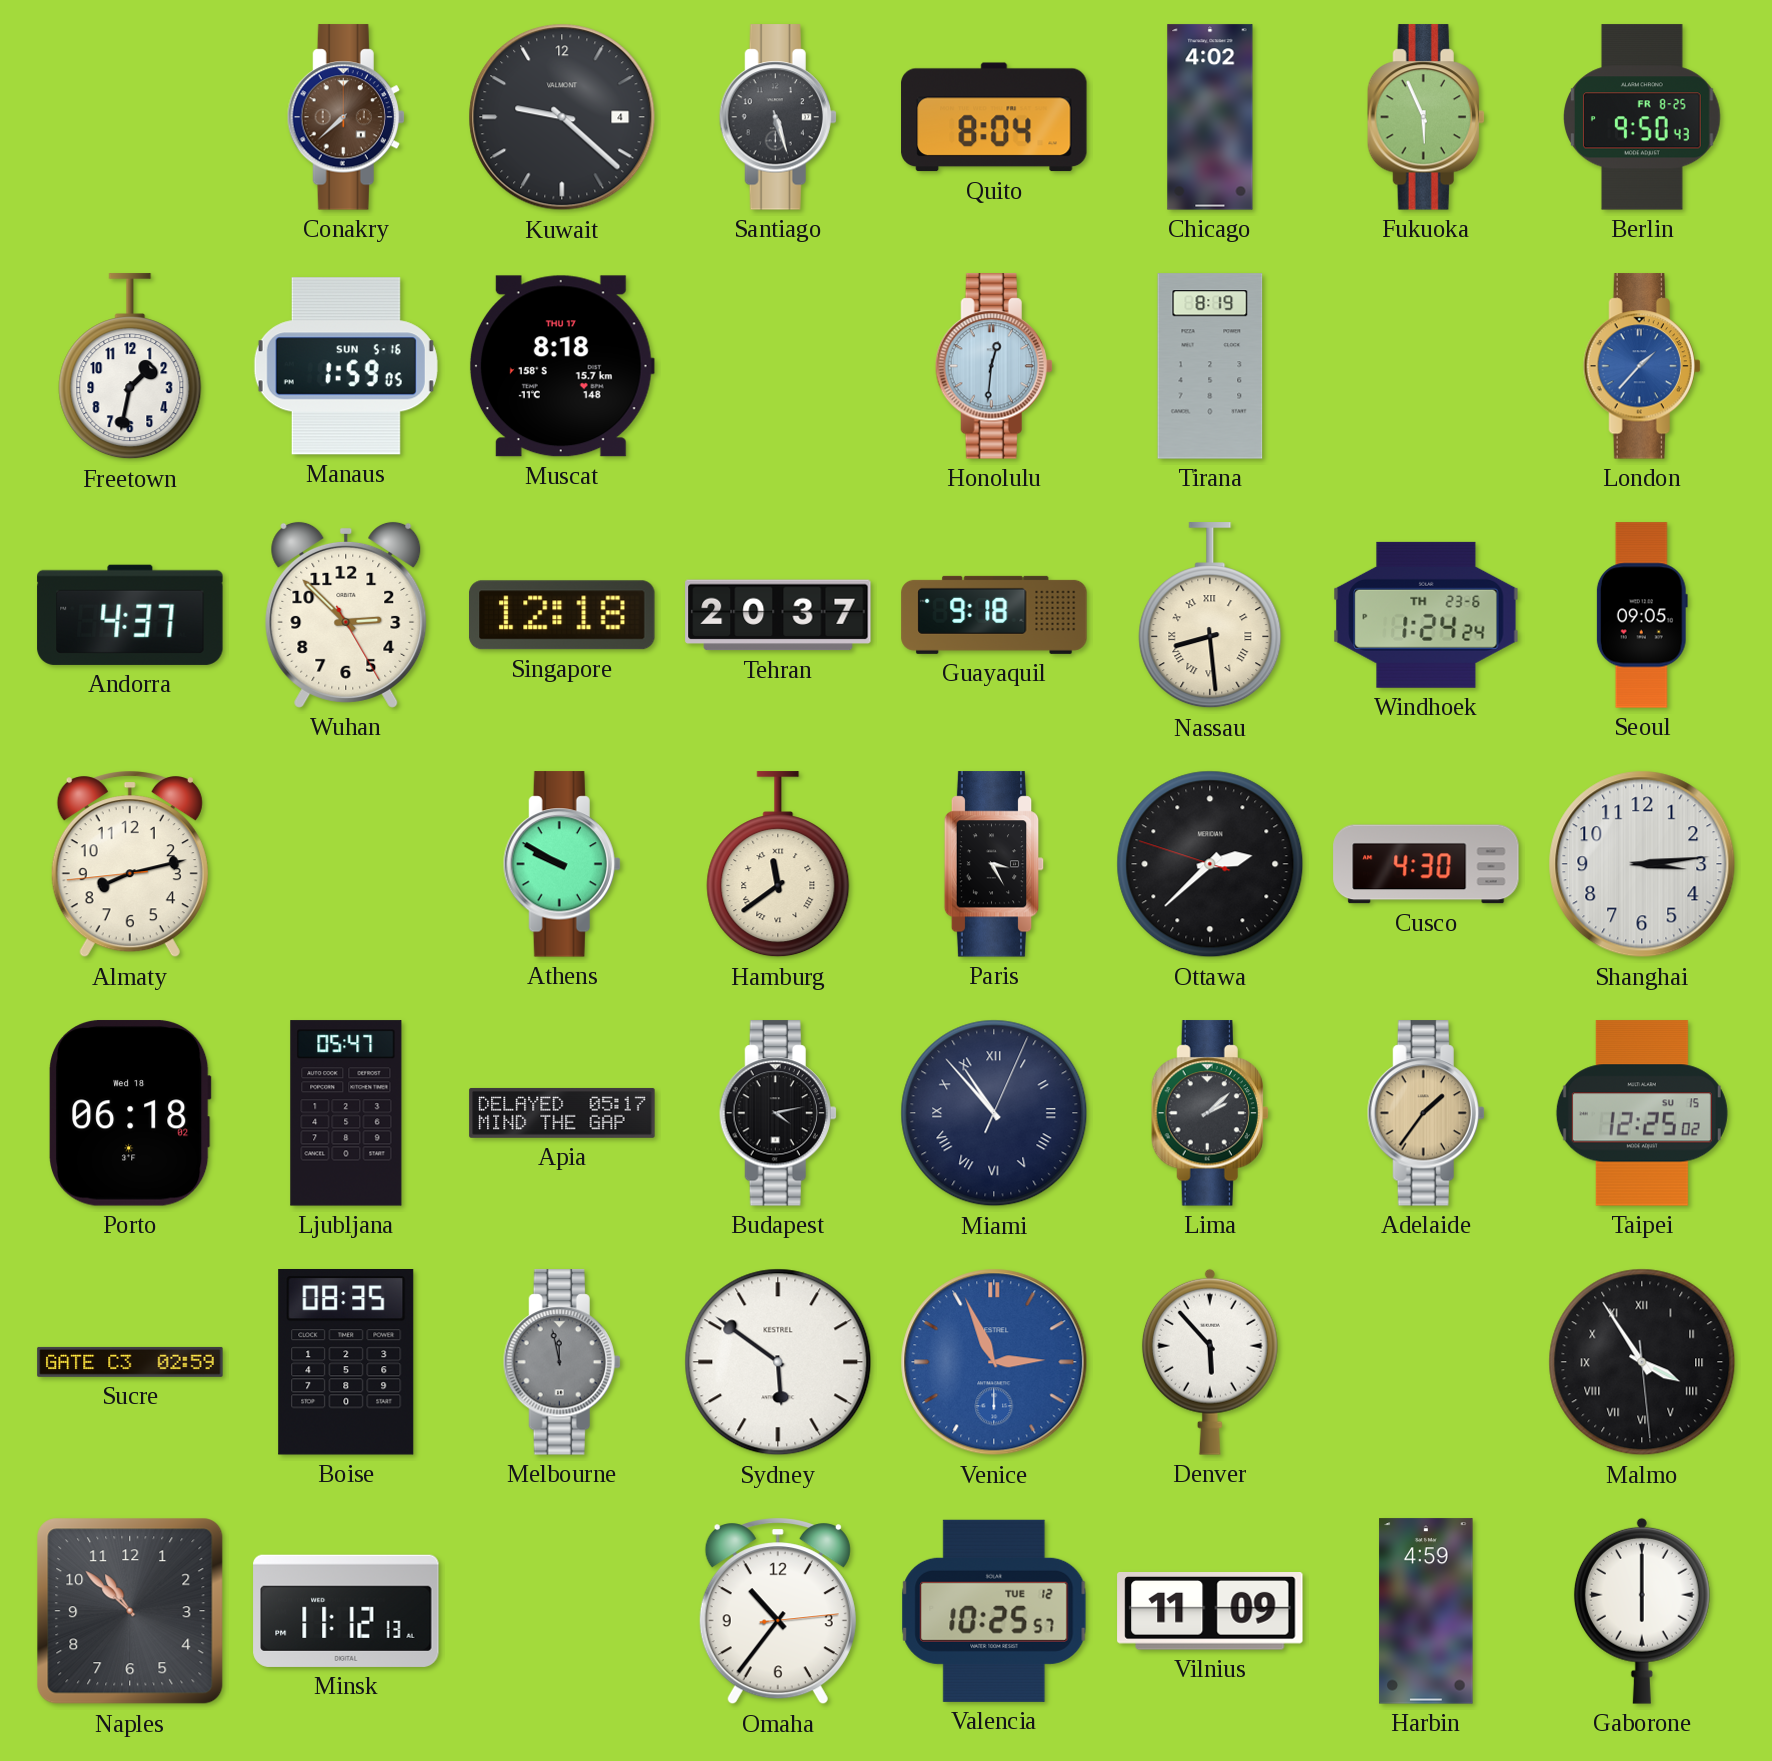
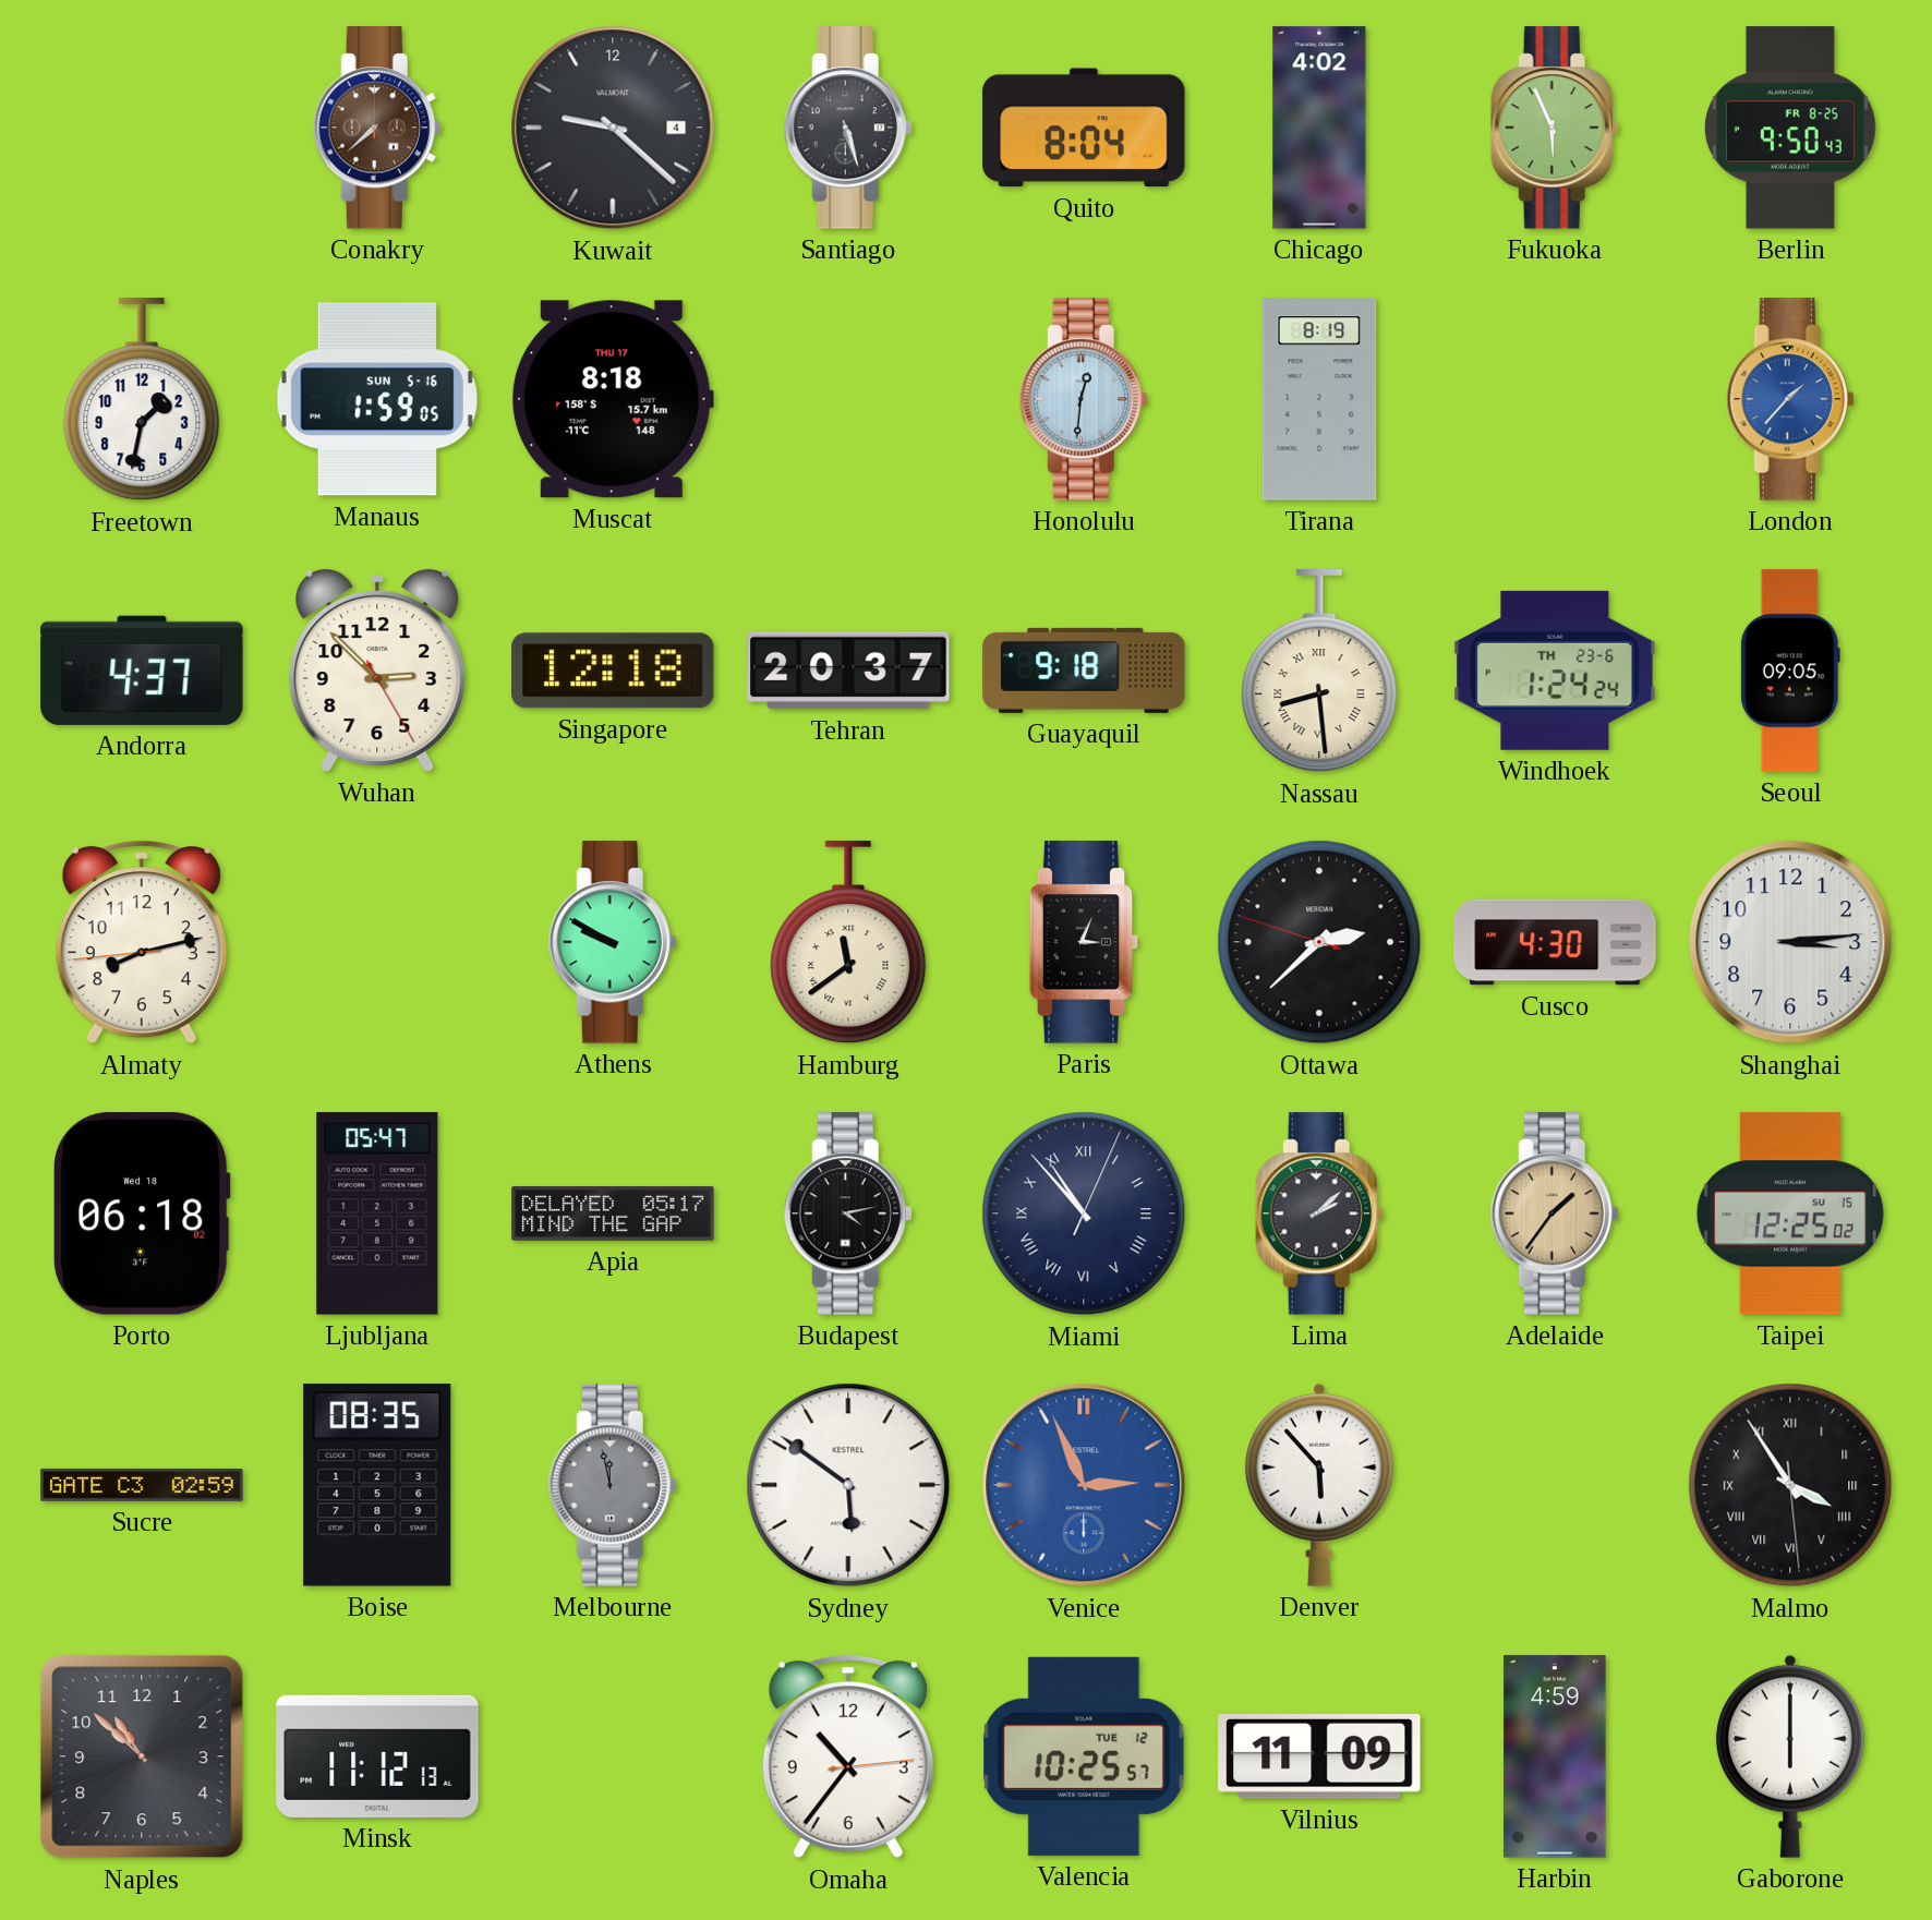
Paris: 3:25 -> 3:04 (1084, 942)
